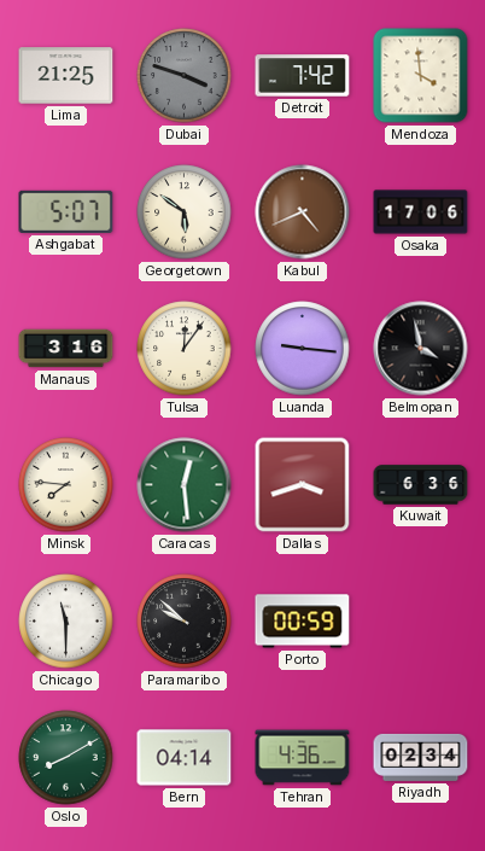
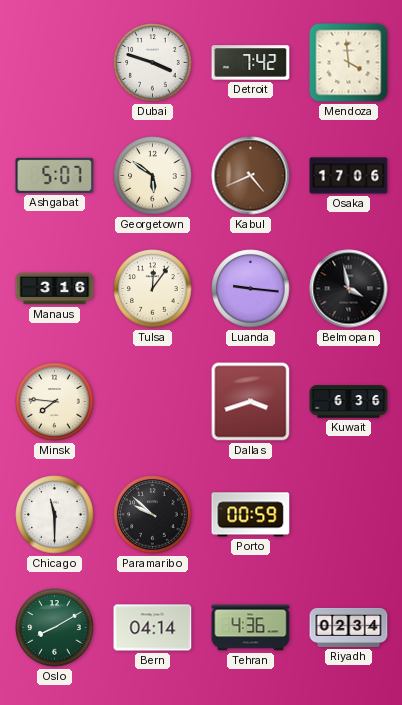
Lima: 21:25 -> none (66, 76)
Dubai dial: grey -> white (153, 63)
Caracas: 12:29 -> none (185, 485)
